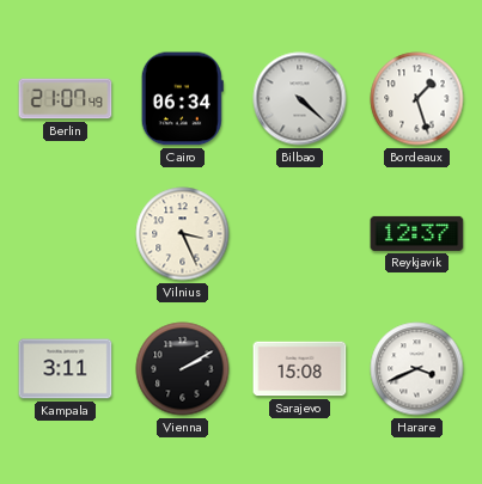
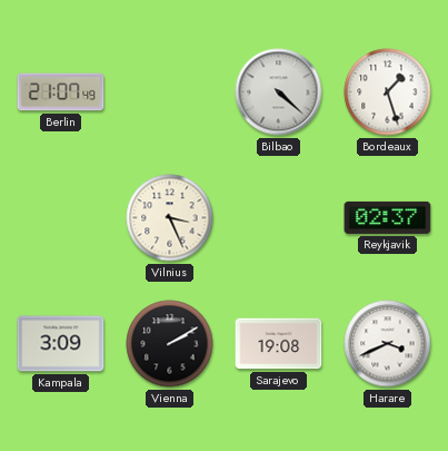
Cairo: 06:34 -> none (182, 99)
Reykjavik: 12:37 -> 02:37 (388, 217)
Kampala: 3:11 -> 3:09 (61, 344)
Sarajevo: 15:08 -> 19:08 (279, 344)
